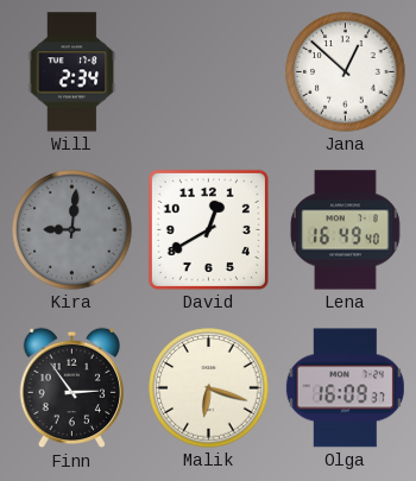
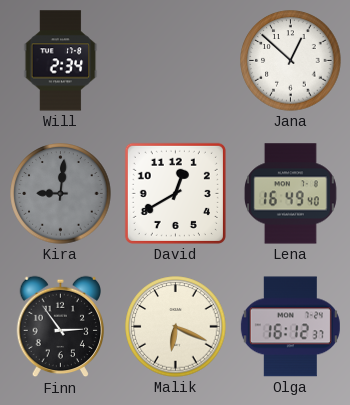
Malik: 6:18 -> 6:19 (176, 327)
Olga: 16:09 -> 16:12 (290, 327)
